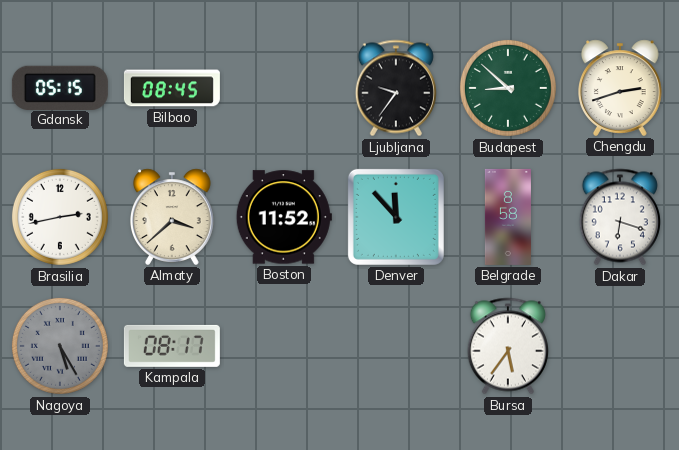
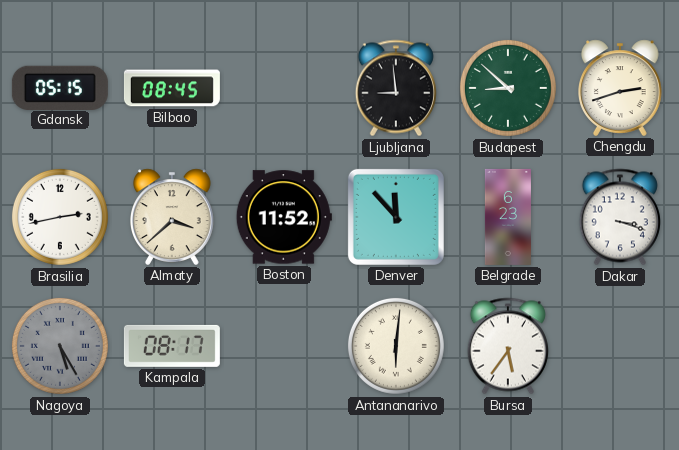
Ljubljana: 9:36 -> 8:59 (396, 88)
Belgrade: 8:58 -> 6:23 (508, 217)
Dakar: 6:18 -> 3:18 (620, 217)
Antananarivo: none -> 6:01 (396, 346)
